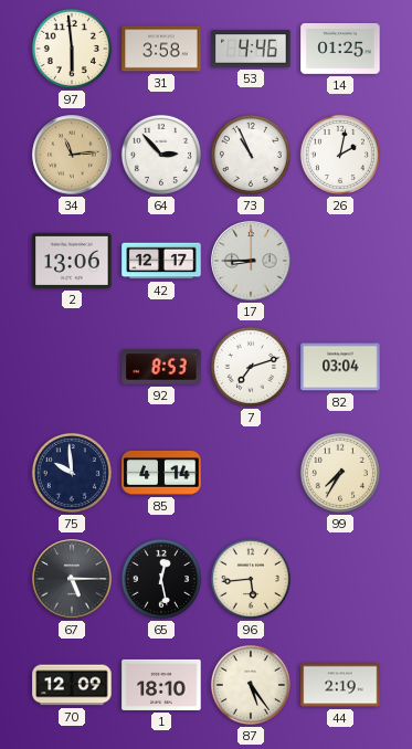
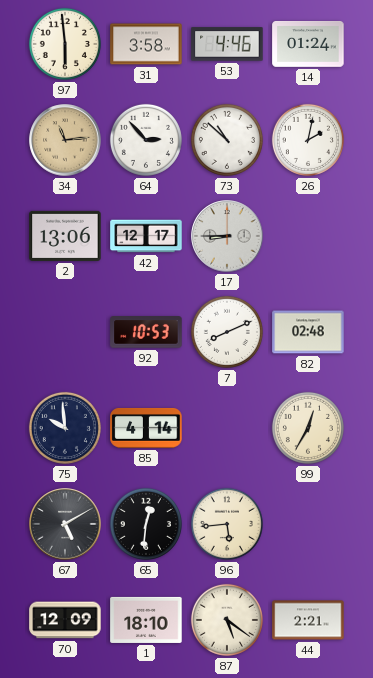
14: 01:25 -> 01:24 (308, 44)
73: 10:56 -> 10:52 (227, 140)
92: 8:53 -> 10:53 (146, 332)
7: 7:12 -> 8:11 (227, 332)
82: 03:04 -> 02:48 (308, 332)
99: 7:35 -> 12:35 (308, 428)
67: 5:15 -> 5:10 (65, 524)
65: 12:28 -> 12:31 (146, 524)
87: 5:24 -> 5:21 (227, 620)
44: 2:19 -> 2:21 (308, 620)
